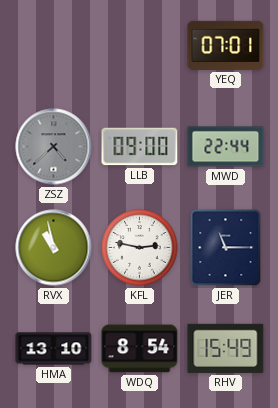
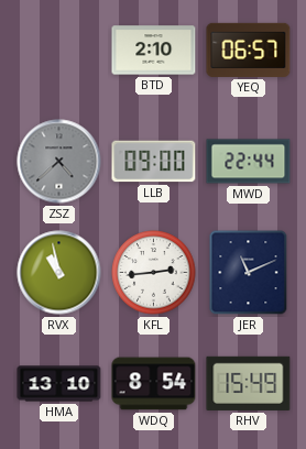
BTD: none -> 2:10 (154, 51)
YEQ: 07:01 -> 06:57 (249, 50)
KFL: 2:47 -> 2:44 (154, 273)
JER: 11:15 -> 11:11 (249, 273)
